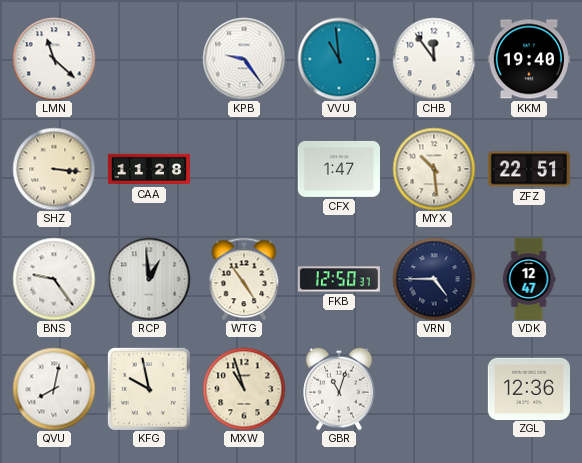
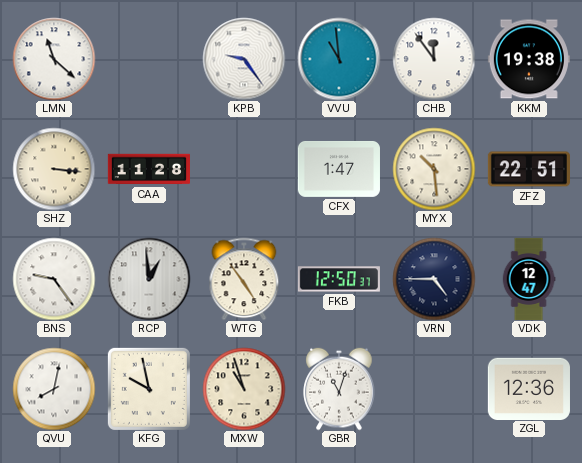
KKM: 19:40 -> 19:38 (529, 59)
